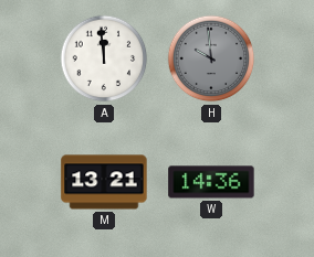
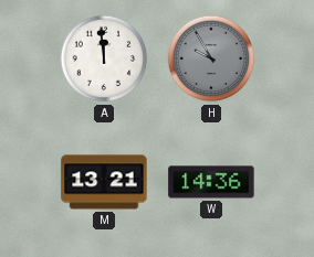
H: 9:59 -> 9:55 (211, 58)
